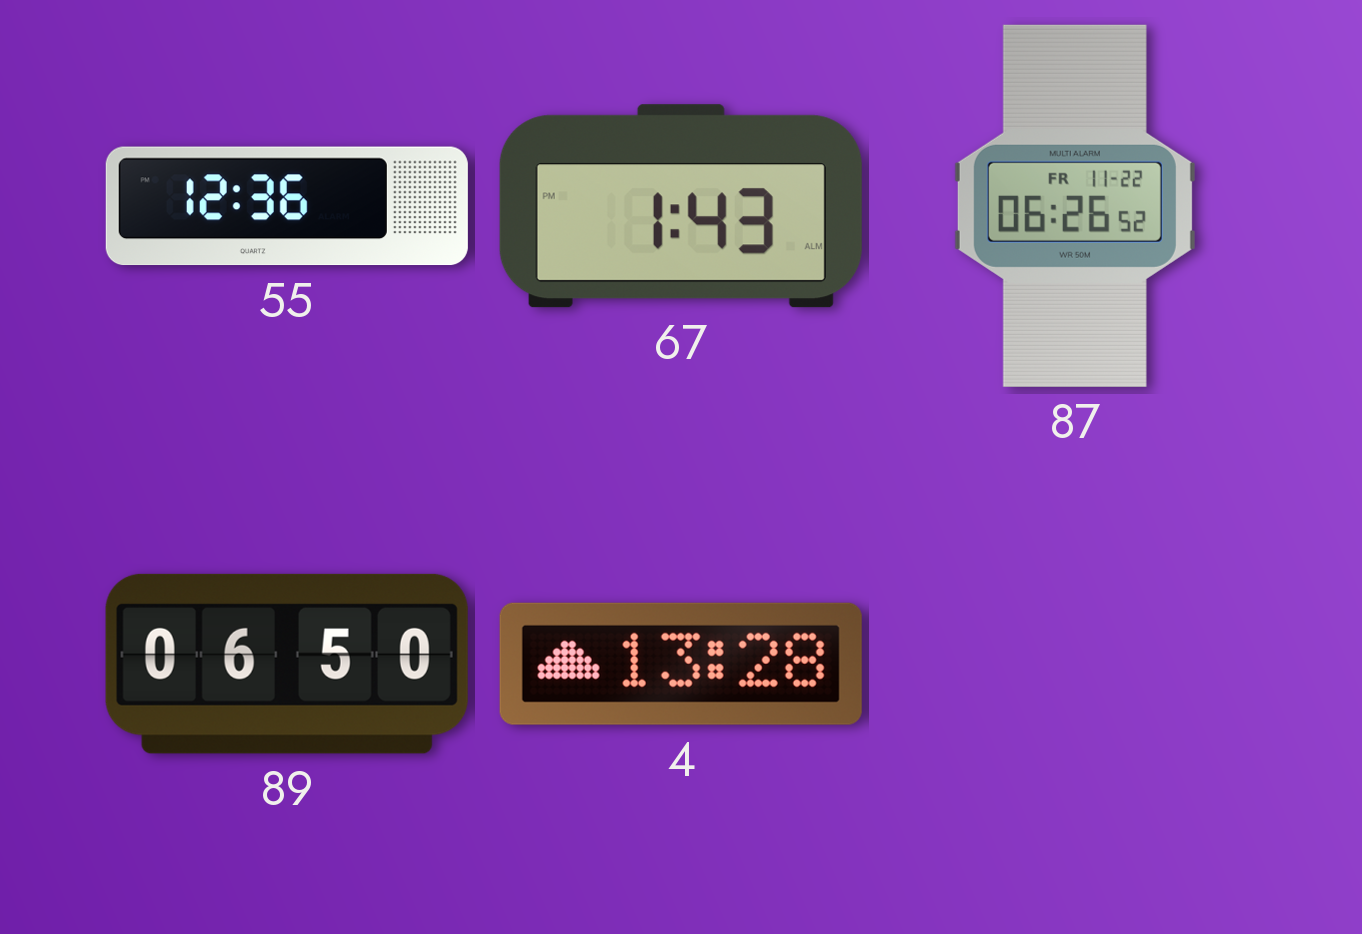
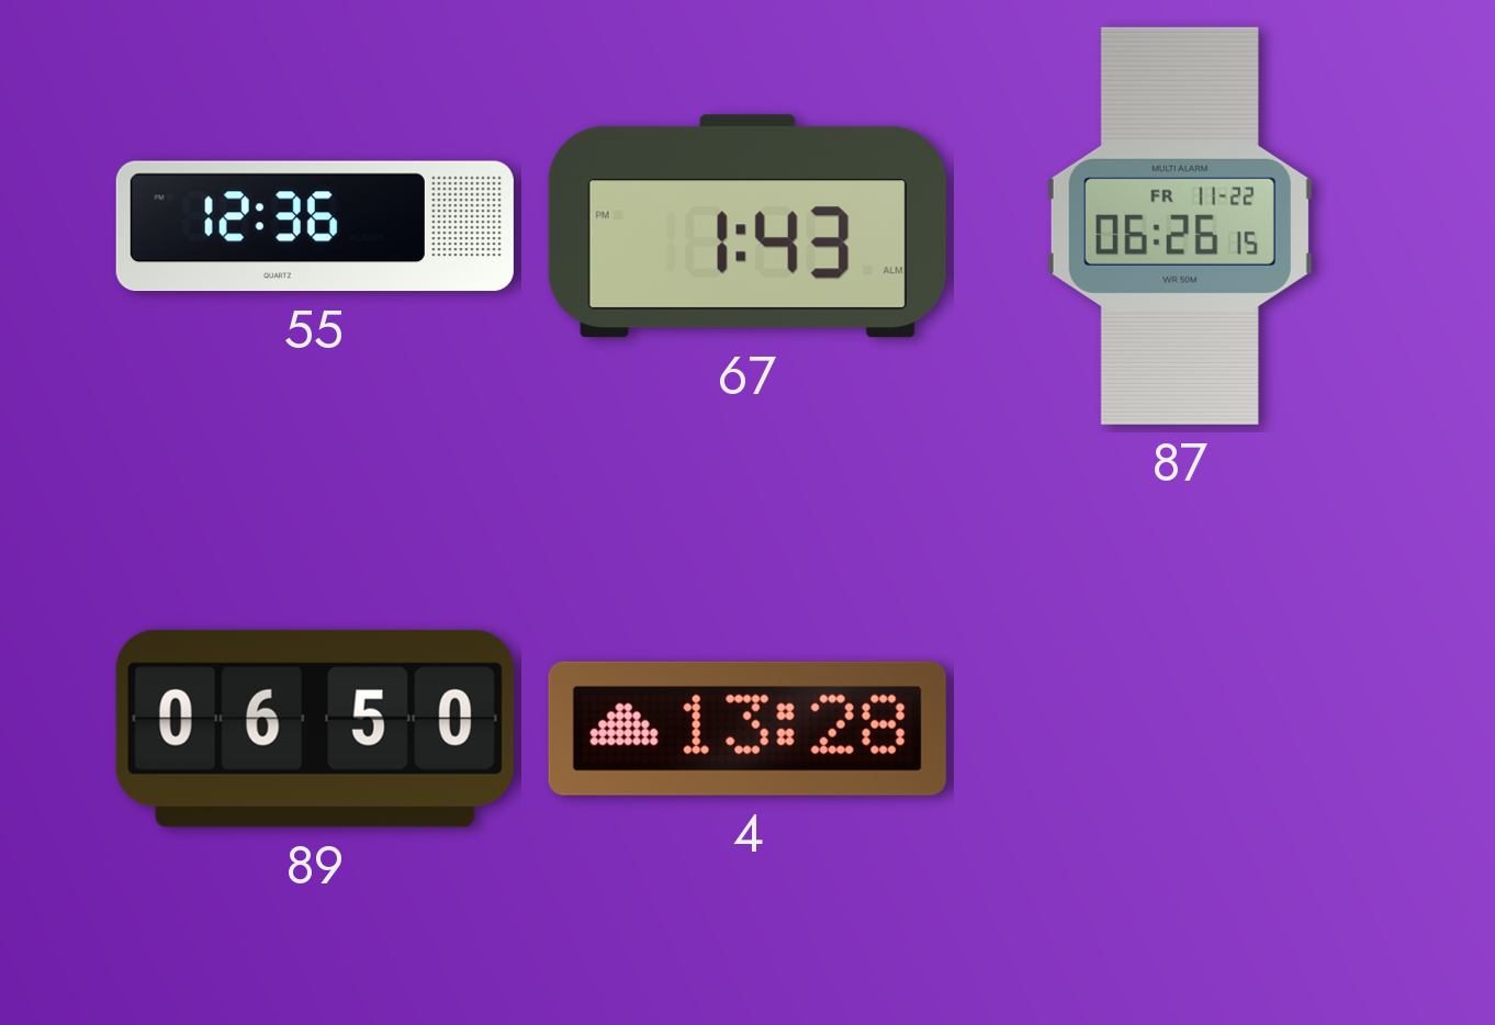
87: 06:26:52 -> 06:26:15 (1180, 226)
